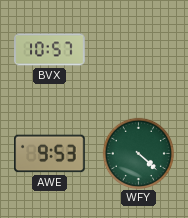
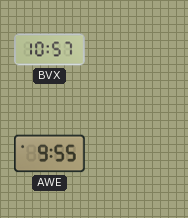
AWE: 9:53 -> 9:55 (50, 154)
WFY: 4:22 -> none (138, 153)
